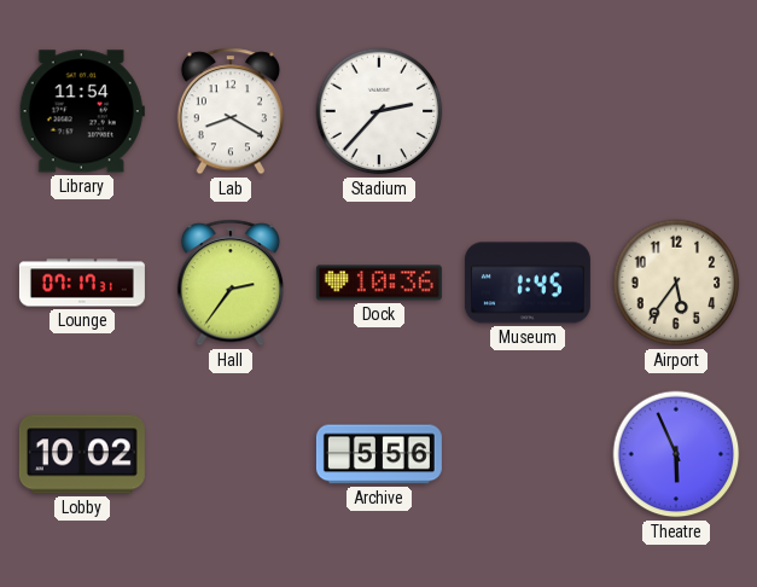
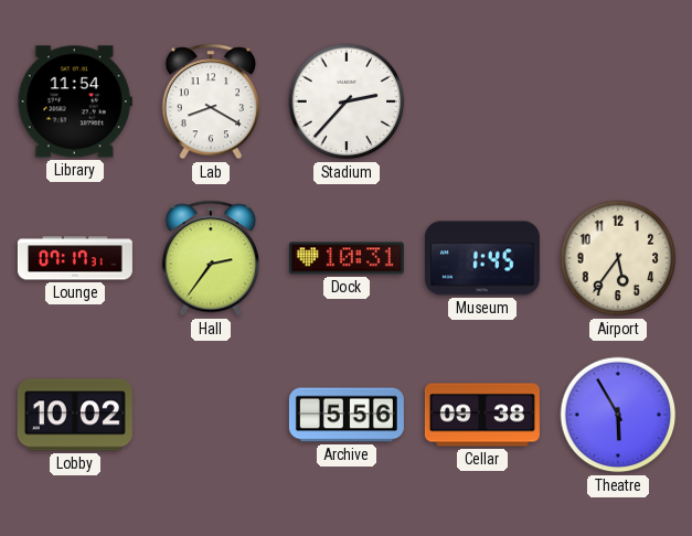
Dock: 10:36 -> 10:31 (347, 258)
Cellar: none -> 09:38 (482, 415)
Theatre: 5:56 -> 5:55 (618, 415)
